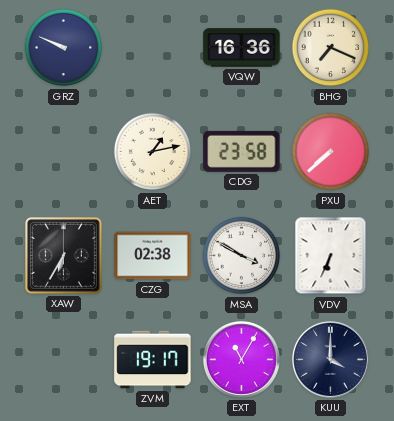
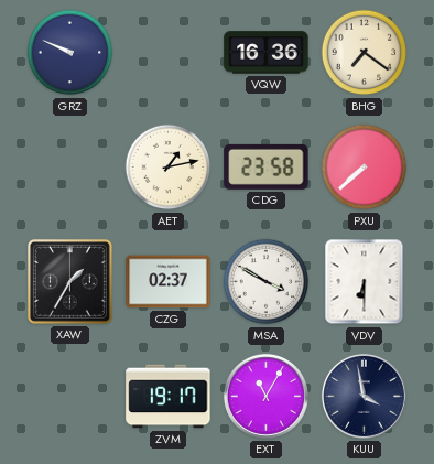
BHG: 7:19 -> 7:21 (365, 53)
XAW: 6:35 -> 1:35 (70, 282)
CZG: 02:38 -> 02:37 (169, 282)
VDV: 6:34 -> 6:30 (365, 282)
KUU: 4:00 -> 3:58 (364, 396)
